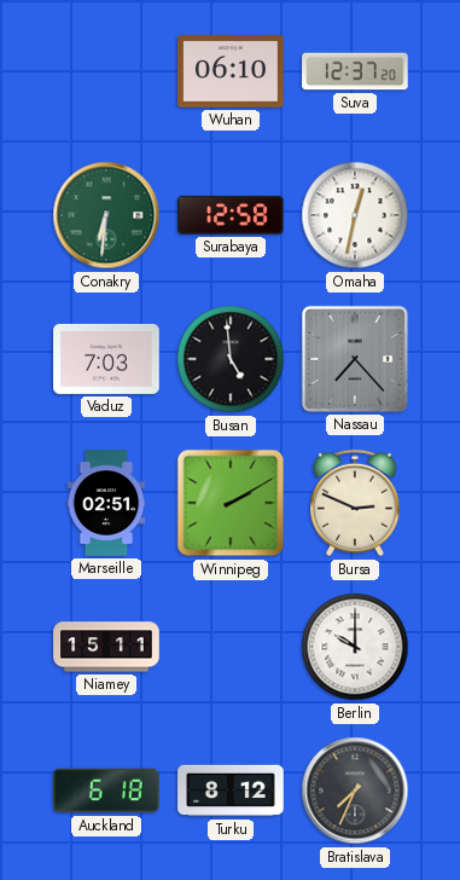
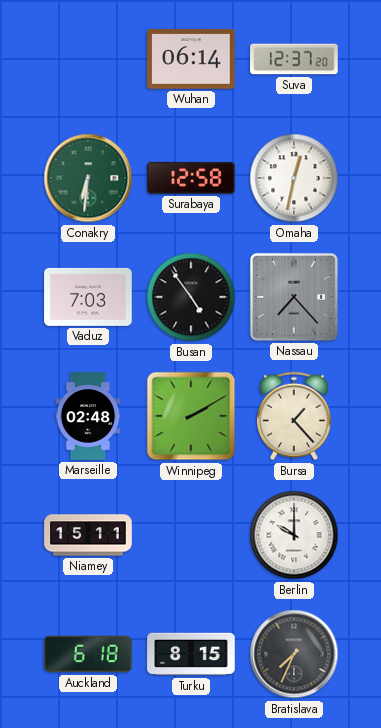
Wuhan: 06:10 -> 06:14 (191, 59)
Busan: 4:59 -> 4:54 (191, 297)
Marseille: 02:51 -> 02:48 (88, 416)
Bursa: 2:49 -> 1:23 (295, 416)
Turku: 8:12 -> 8:15 (191, 654)
